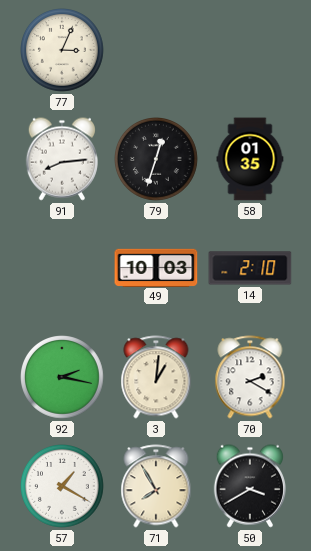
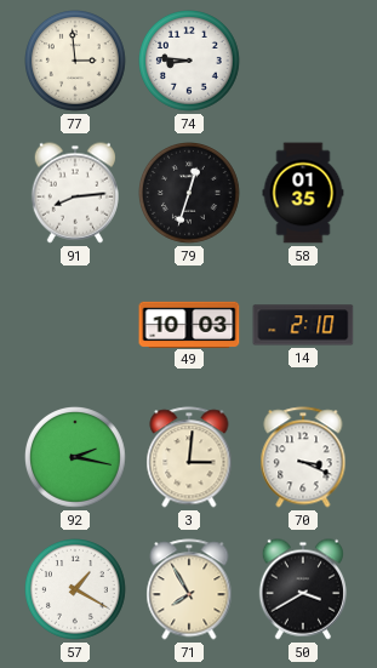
77: 3:04 -> 2:59 (76, 62)
74: none -> 8:46 (190, 62)
3: 1:01 -> 3:01 (189, 457)
70: 2:20 -> 3:19 (303, 457)
